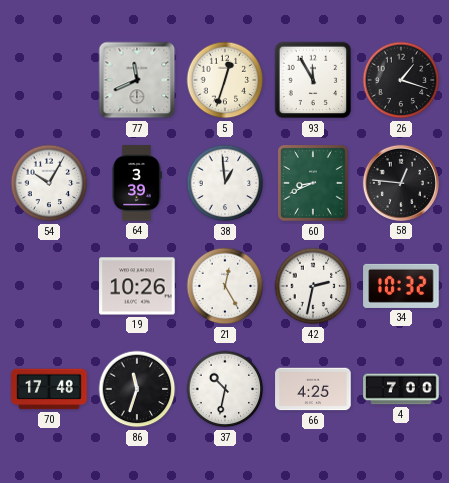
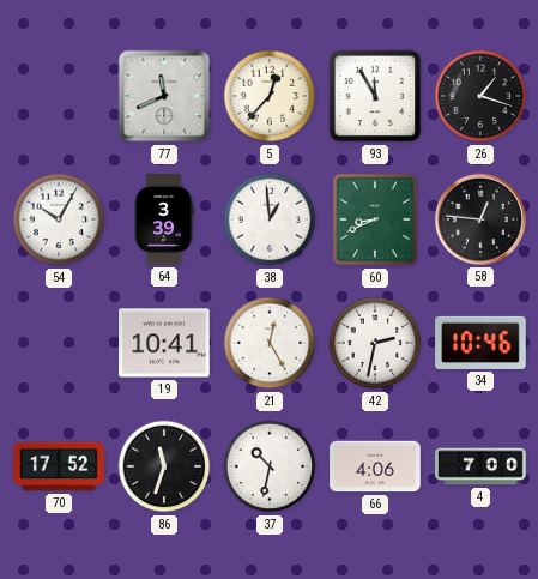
5: 12:33 -> 12:37 (270, 96)
19: 10:26 -> 10:41 (164, 343)
34: 10:32 -> 10:46 (480, 343)
70: 17:48 -> 17:52 (59, 466)
66: 4:25 -> 4:06 (375, 466)
